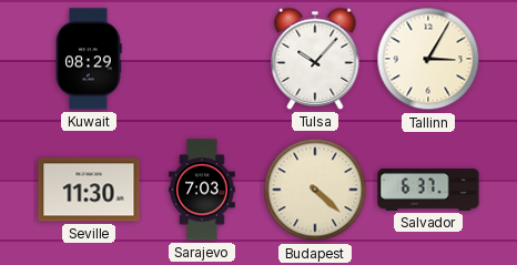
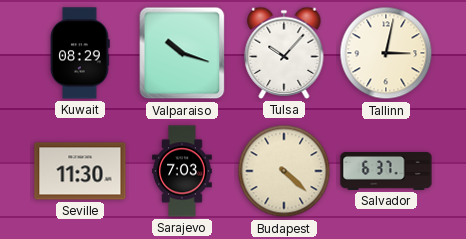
Valparaiso: none -> 10:18 (182, 53)
Tallinn: 3:05 -> 3:02 (386, 53)
